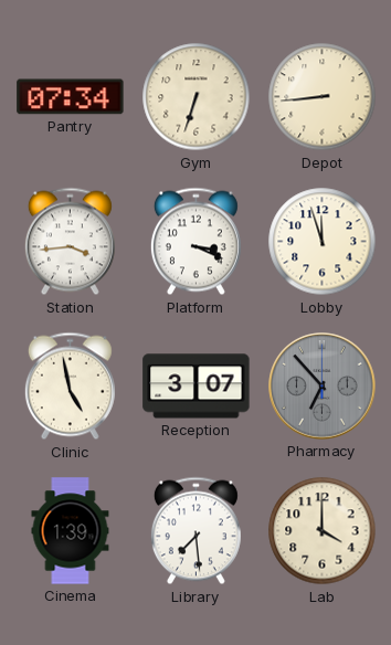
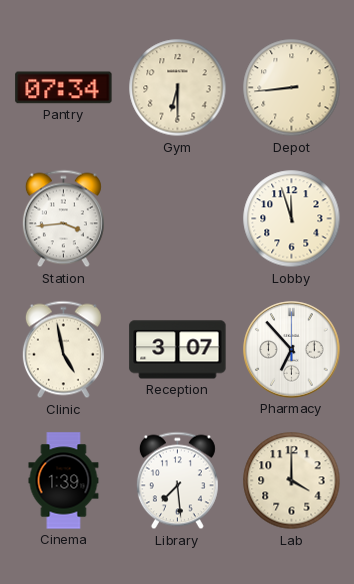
Gym: 6:33 -> 6:30 (178, 88)
Platform: 3:19 -> none (196, 242)
Pharmacy dial: grey -> white (292, 350)
